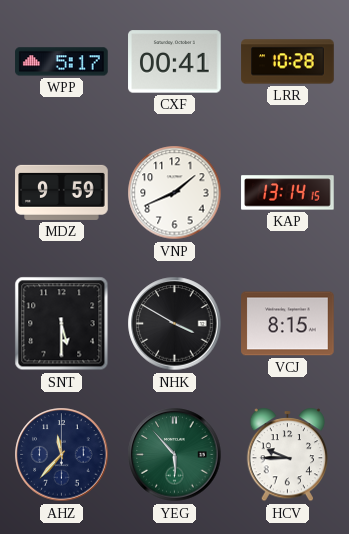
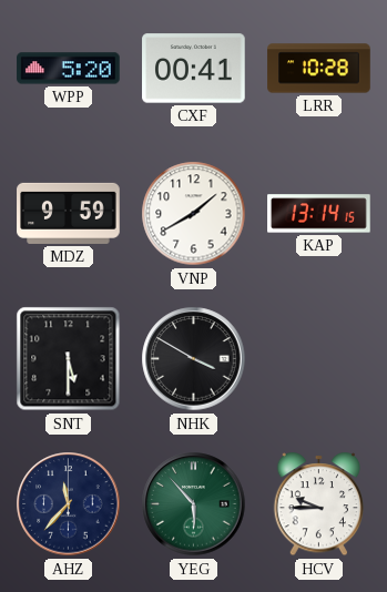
WPP: 5:17 -> 5:20 (69, 69)
VNP: 1:41 -> 1:40 (194, 214)
VCJ: 8:15 -> none (288, 324)
